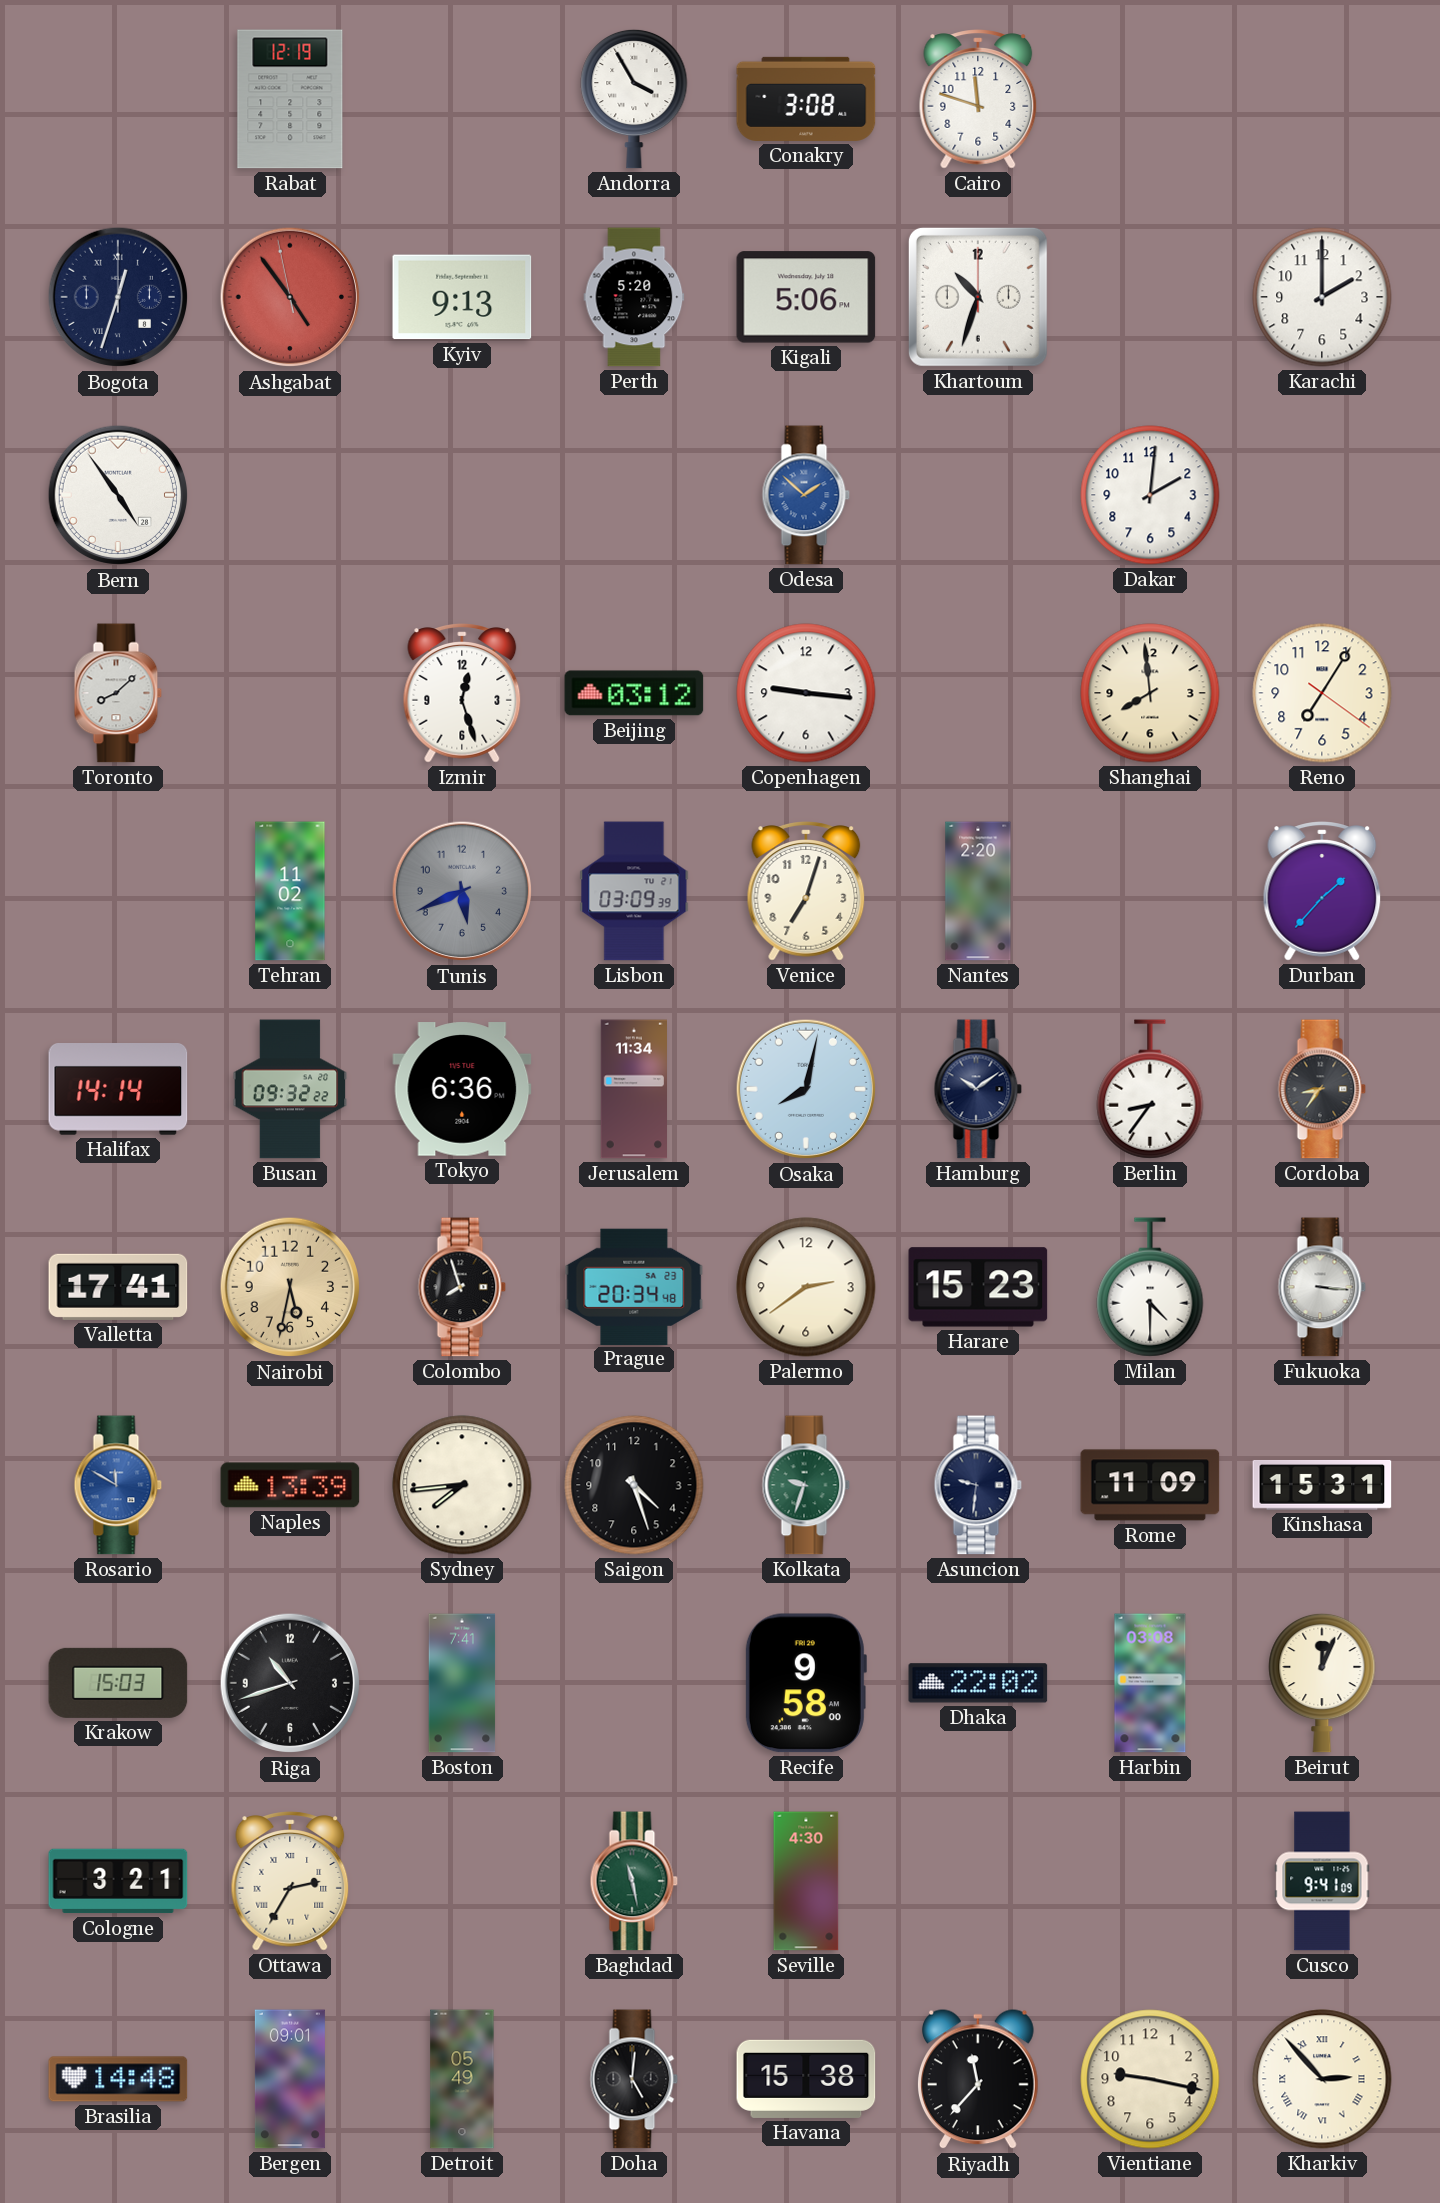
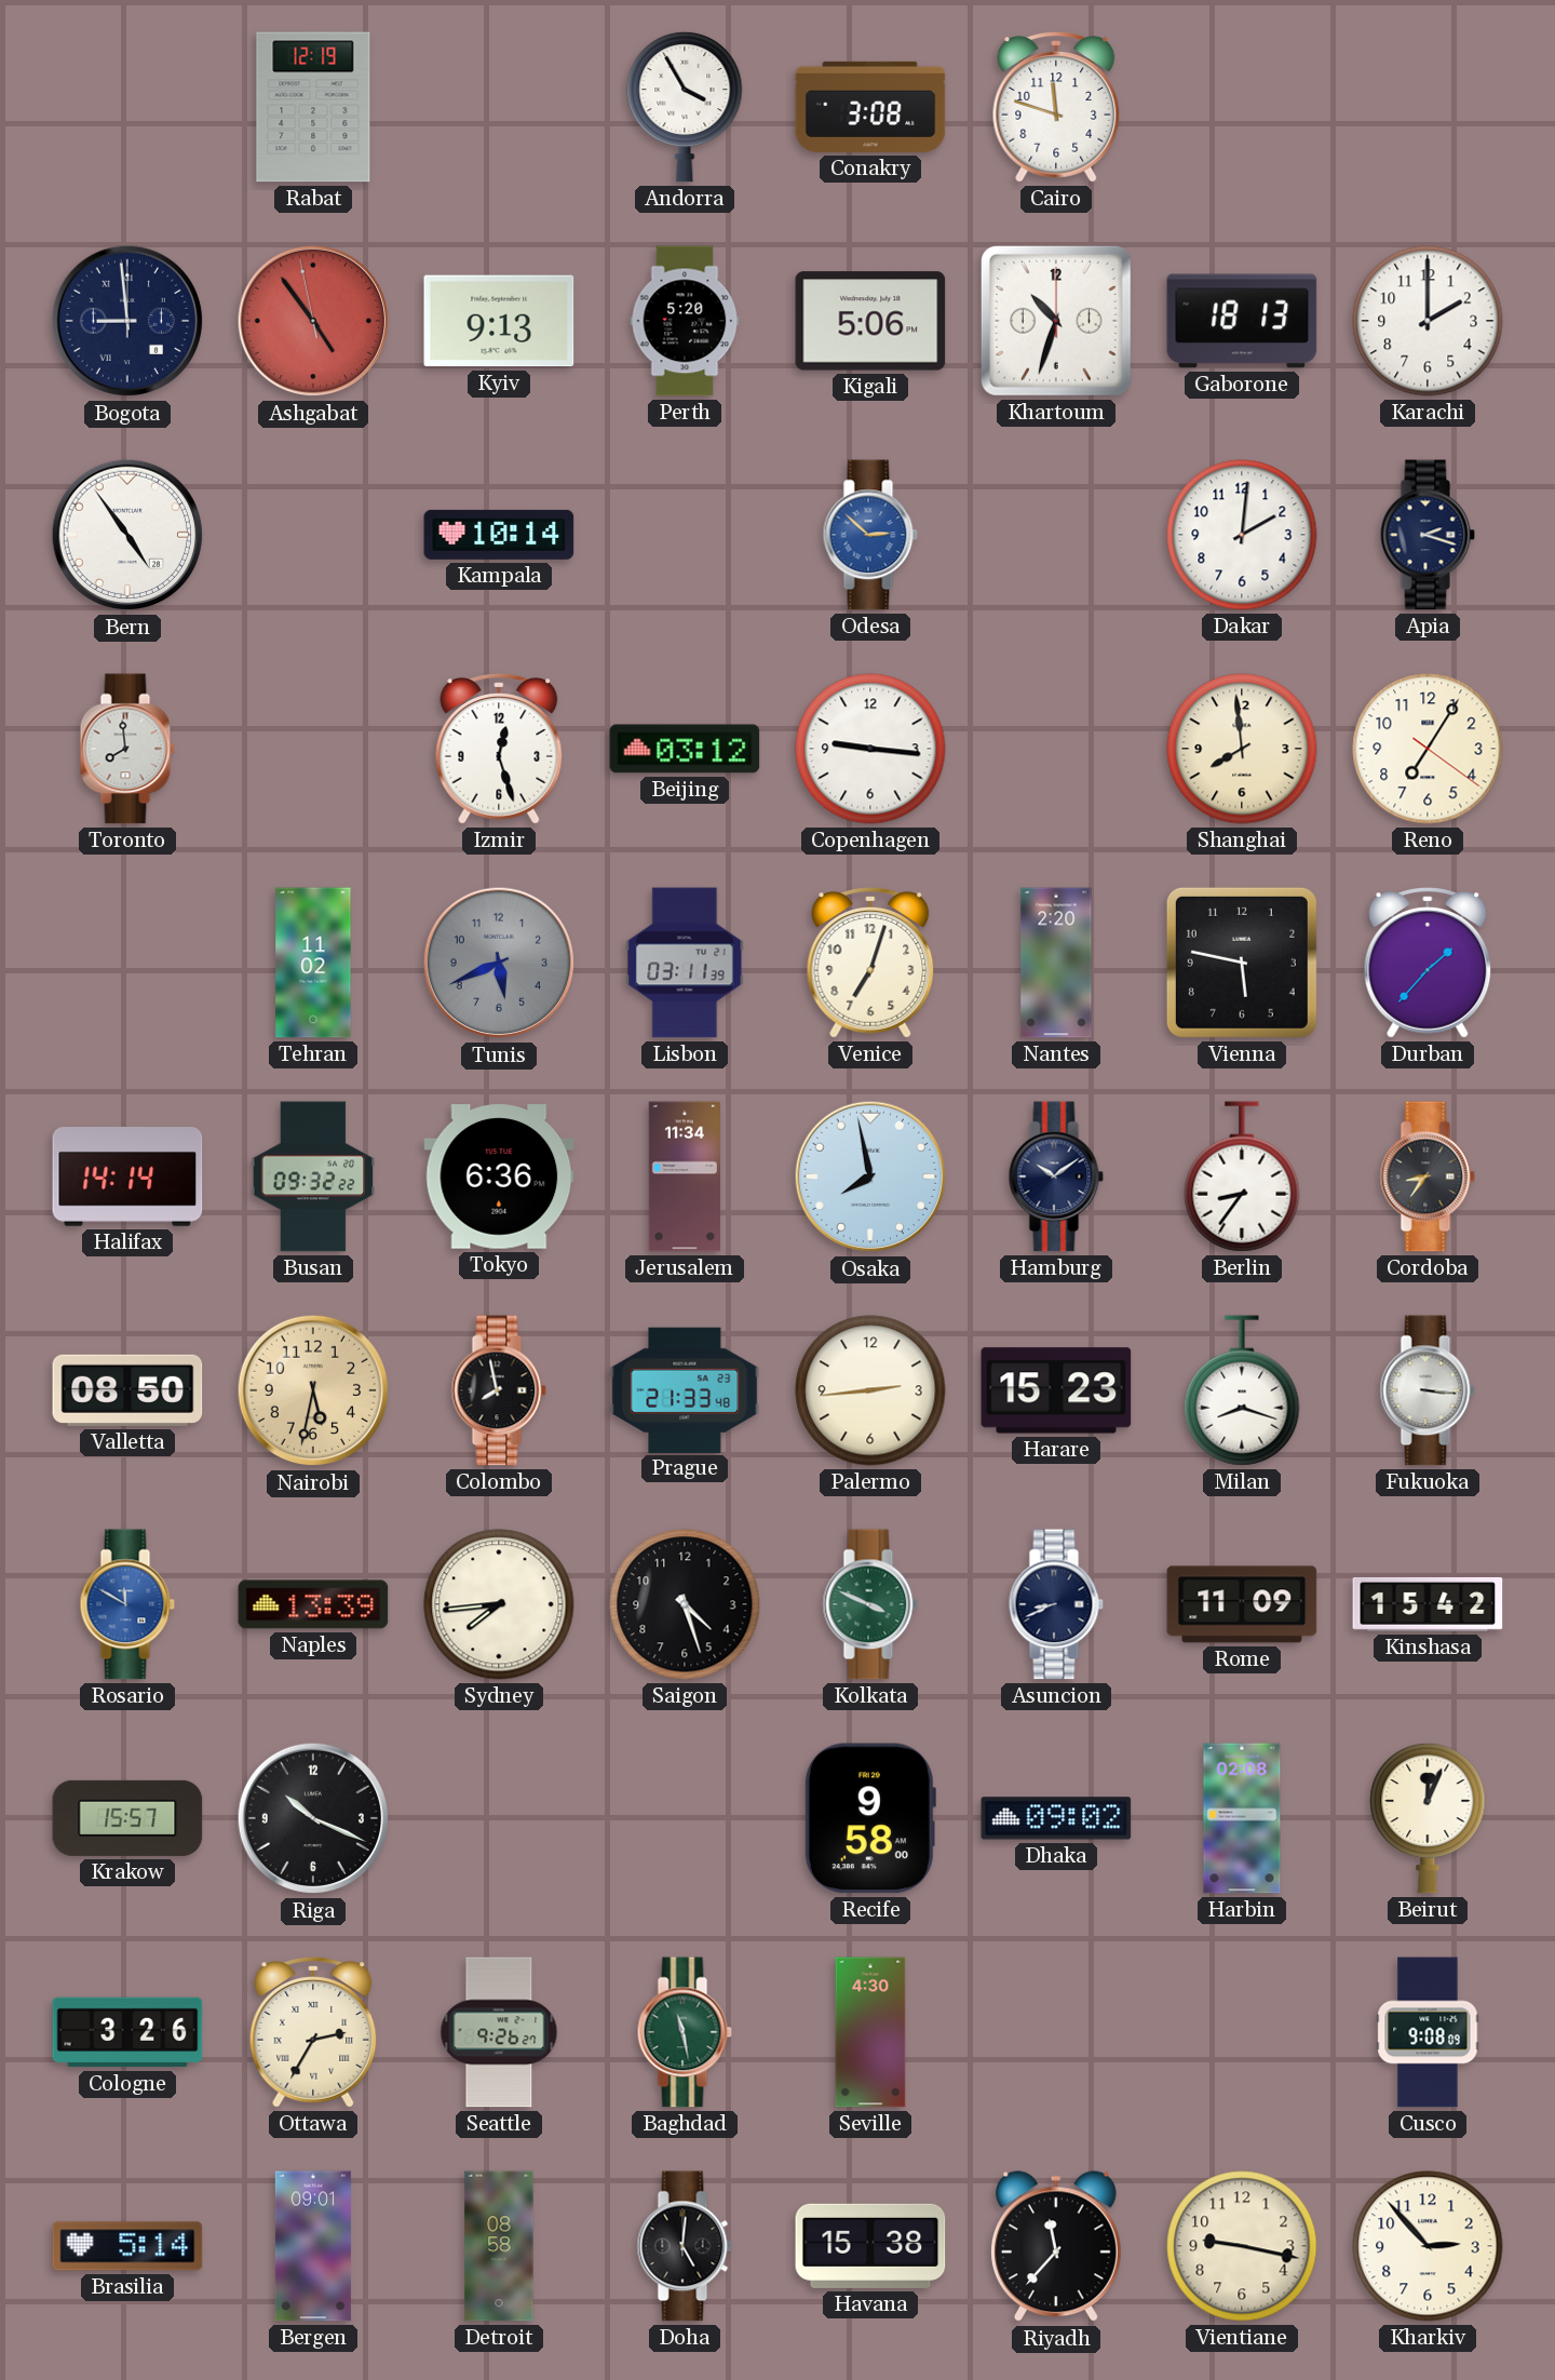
Bogota: 12:33 -> 8:59 (127, 321)
Gaborone: none -> 18:13 (1242, 321)
Kampala: none -> 10:14 (499, 535)
Odesa: 1:52 -> 2:52 (870, 535)
Apia: none -> 2:18 (1428, 535)
Toronto: 8:08 -> 7:59 (127, 749)
Lisbon: 03:09 -> 03:11 (685, 963)
Vienna: none -> 5:47 (1242, 963)
Osaka: 8:02 -> 7:58 (870, 1176)
Valletta: 17:41 -> 08:50 (127, 1390)
Colombo: 7:57 -> 7:58 (499, 1390)
Prague: 20:34 -> 21:33 (685, 1389)
Palermo: 2:39 -> 2:44 (870, 1390)
Milan: 4:30 -> 8:18 (1242, 1390)
Kolkata: 9:33 -> 3:49 (870, 1604)
Asuncion: 9:31 -> 8:41 (1056, 1604)
Kinshasa: 15:31 -> 15:42 (1428, 1604)
Krakow: 15:03 -> 15:57 (127, 1818)
Riga: 10:42 -> 10:19 (313, 1818)
Boston: 7:41 -> none (462, 1683)
Dhaka: 22:02 -> 09:02 (1056, 1818)
Harbin: 03:08 -> 02:08 (1242, 1818)
Cologne: 3:21 -> 3:26 (127, 2032)
Seattle: none -> 9:26 (499, 2032)
Cusco: 9:41 -> 9:08 (1428, 2032)
Brasilia: 14:48 -> 5:14 (127, 2246)
Detroit: 05:49 -> 08:58 (499, 2246)
Kharkiv numerals: Roman -> Arabic (1428, 2246)
